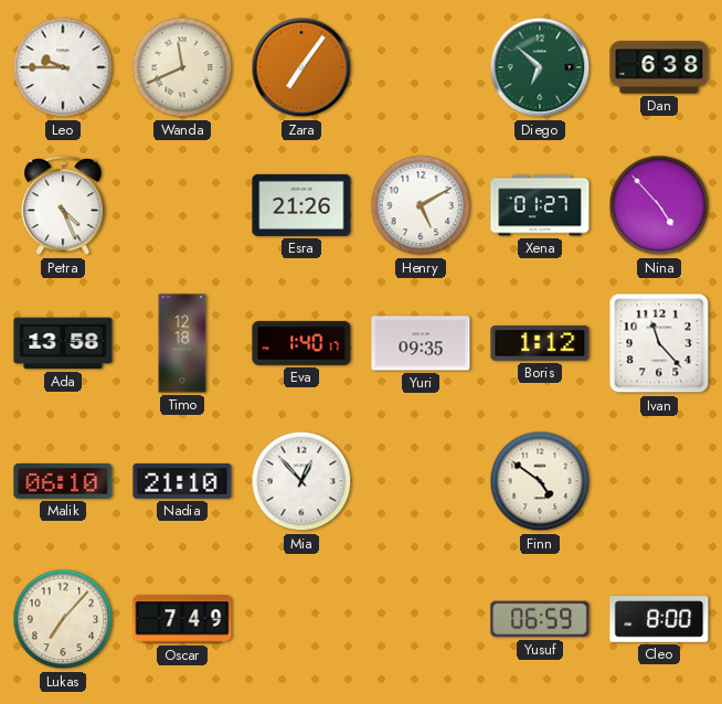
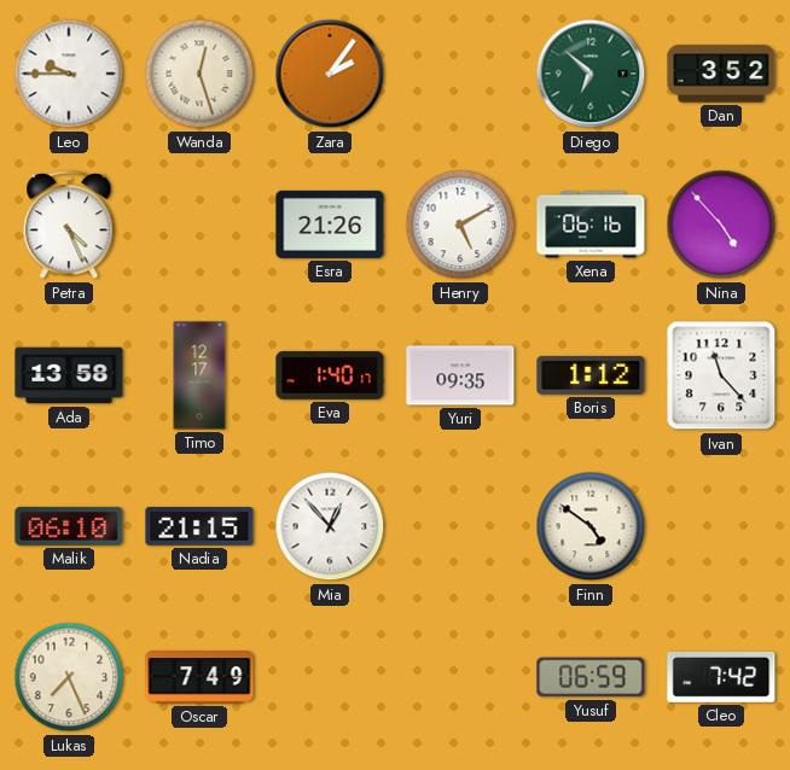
Wanda: 11:41 -> 12:27 (199, 74)
Zara: 7:06 -> 2:06 (330, 74)
Dan: 6:38 -> 3:52 (721, 74)
Xena: 01:27 -> 06:16 (591, 224)
Timo: 12:18 -> 12:17 (199, 375)
Nadia: 21:10 -> 21:15 (199, 526)
Lukas: 7:07 -> 7:26 (69, 677)
Cleo: 8:00 -> 7:42 (721, 677)
